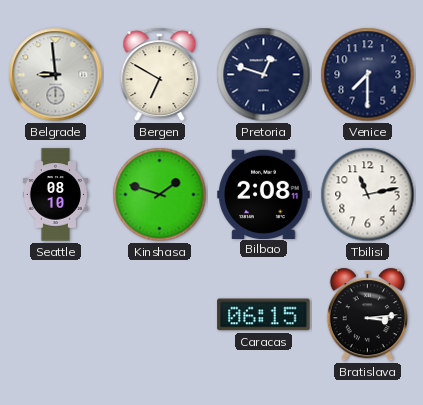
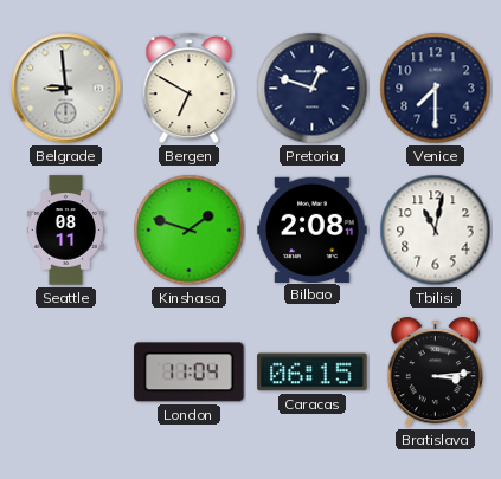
Seattle: 08:10 -> 08:11 (65, 231)
Tbilisi: 11:13 -> 11:02 (436, 231)
London: none -> 11:04 (190, 373)
